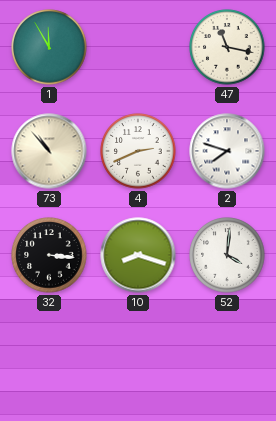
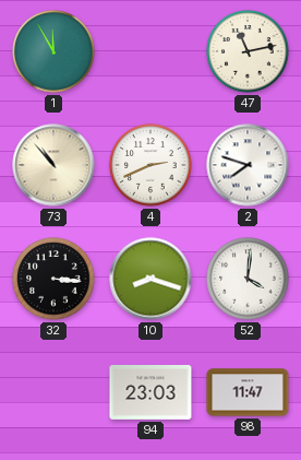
47: 11:17 -> 11:13 (248, 51)
94: none -> 23:03 (150, 393)
98: none -> 11:47 (248, 392)
